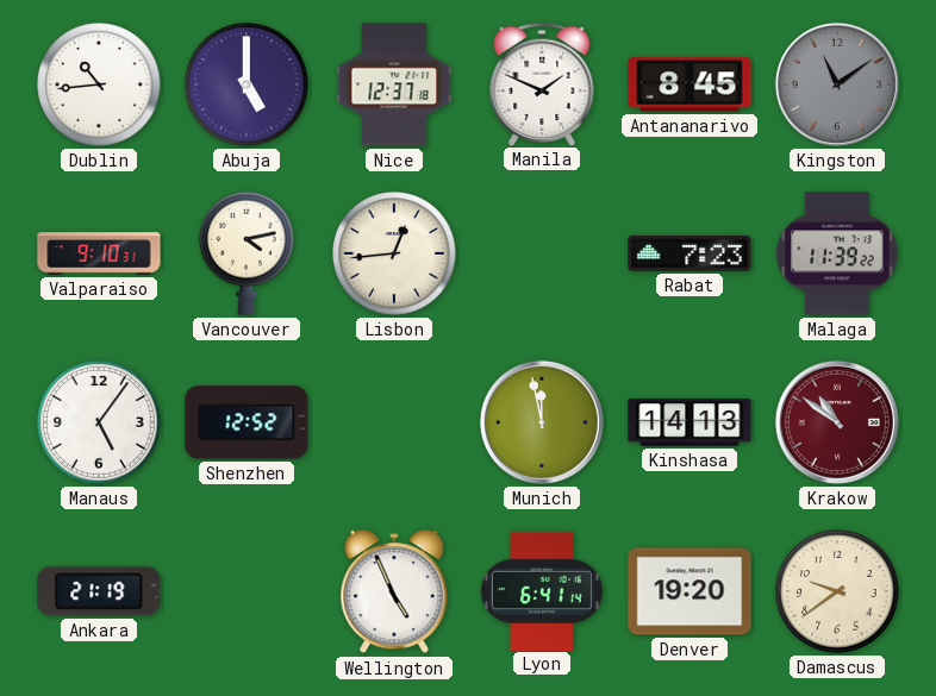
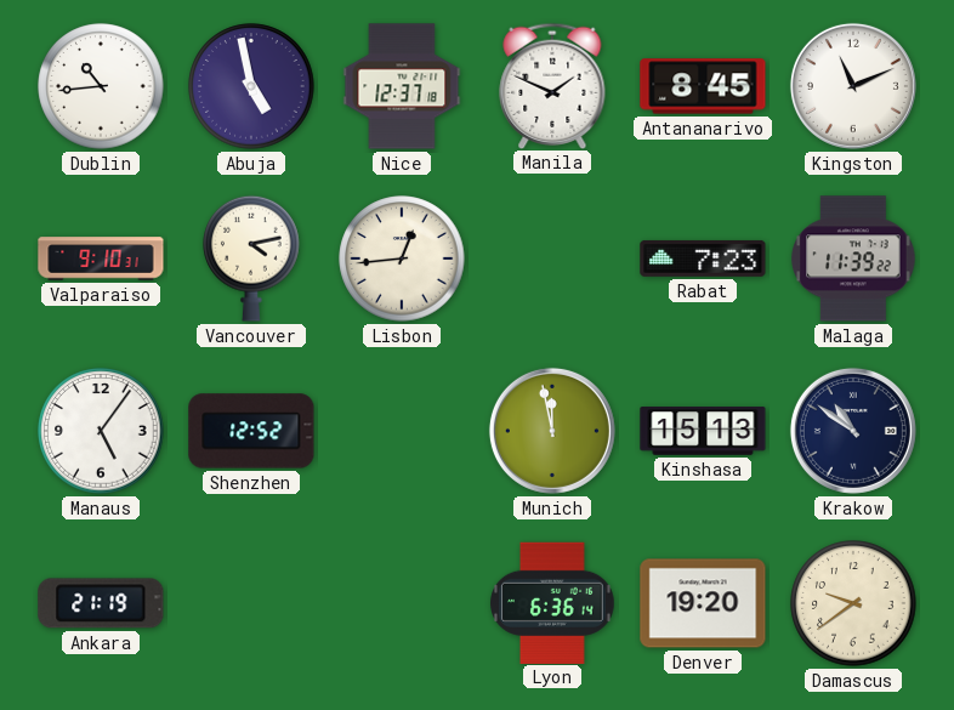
Abuja: 5:00 -> 4:58 (251, 86)
Kingston: 11:09 -> 11:11 (853, 86)
Kingston dial: grey -> white (853, 86)
Kinshasa: 14:13 -> 15:13 (703, 431)
Krakow dial: burgundy -> navy (853, 431)
Wellington: 4:56 -> none (394, 592)
Lyon: 6:41 -> 6:36 (552, 602)
